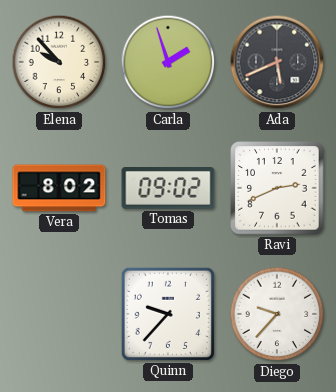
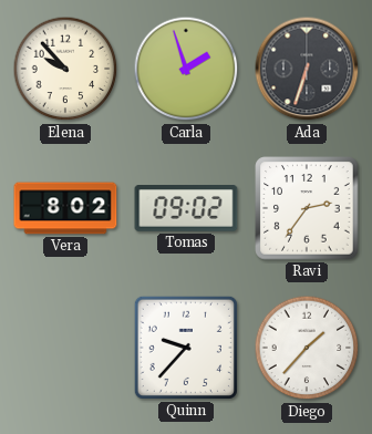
Ada: 5:41 -> 6:33 (307, 69)
Ravi: 2:41 -> 2:36 (307, 208)
Diego: 9:37 -> 1:37 (307, 348)
